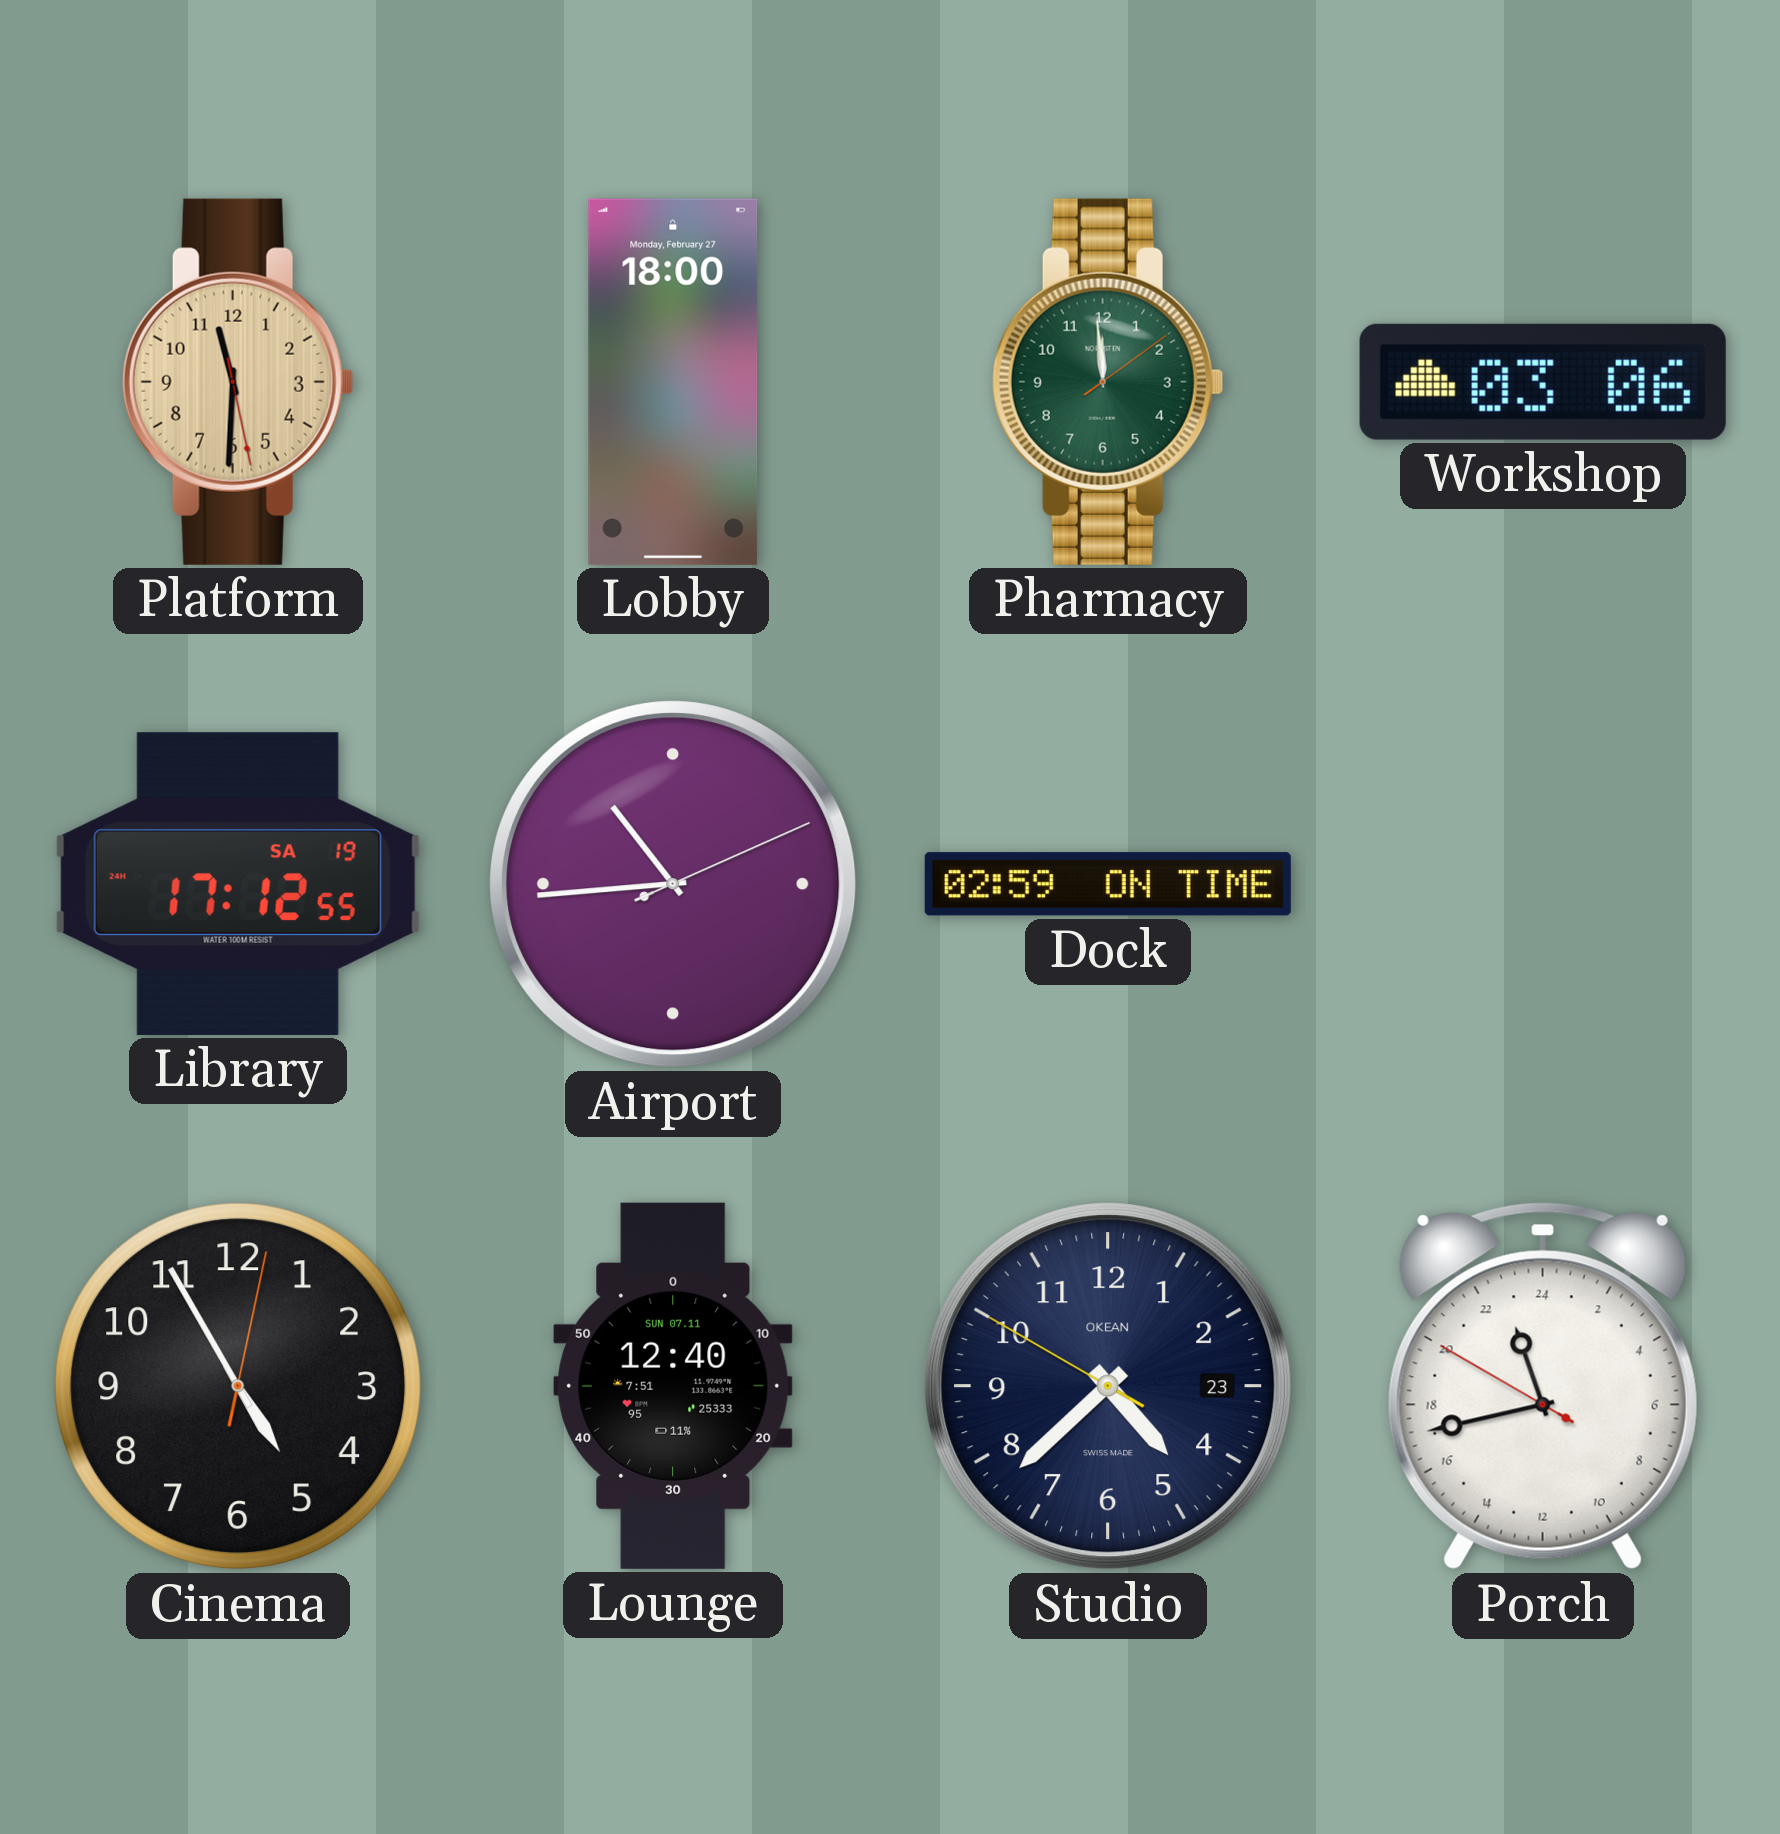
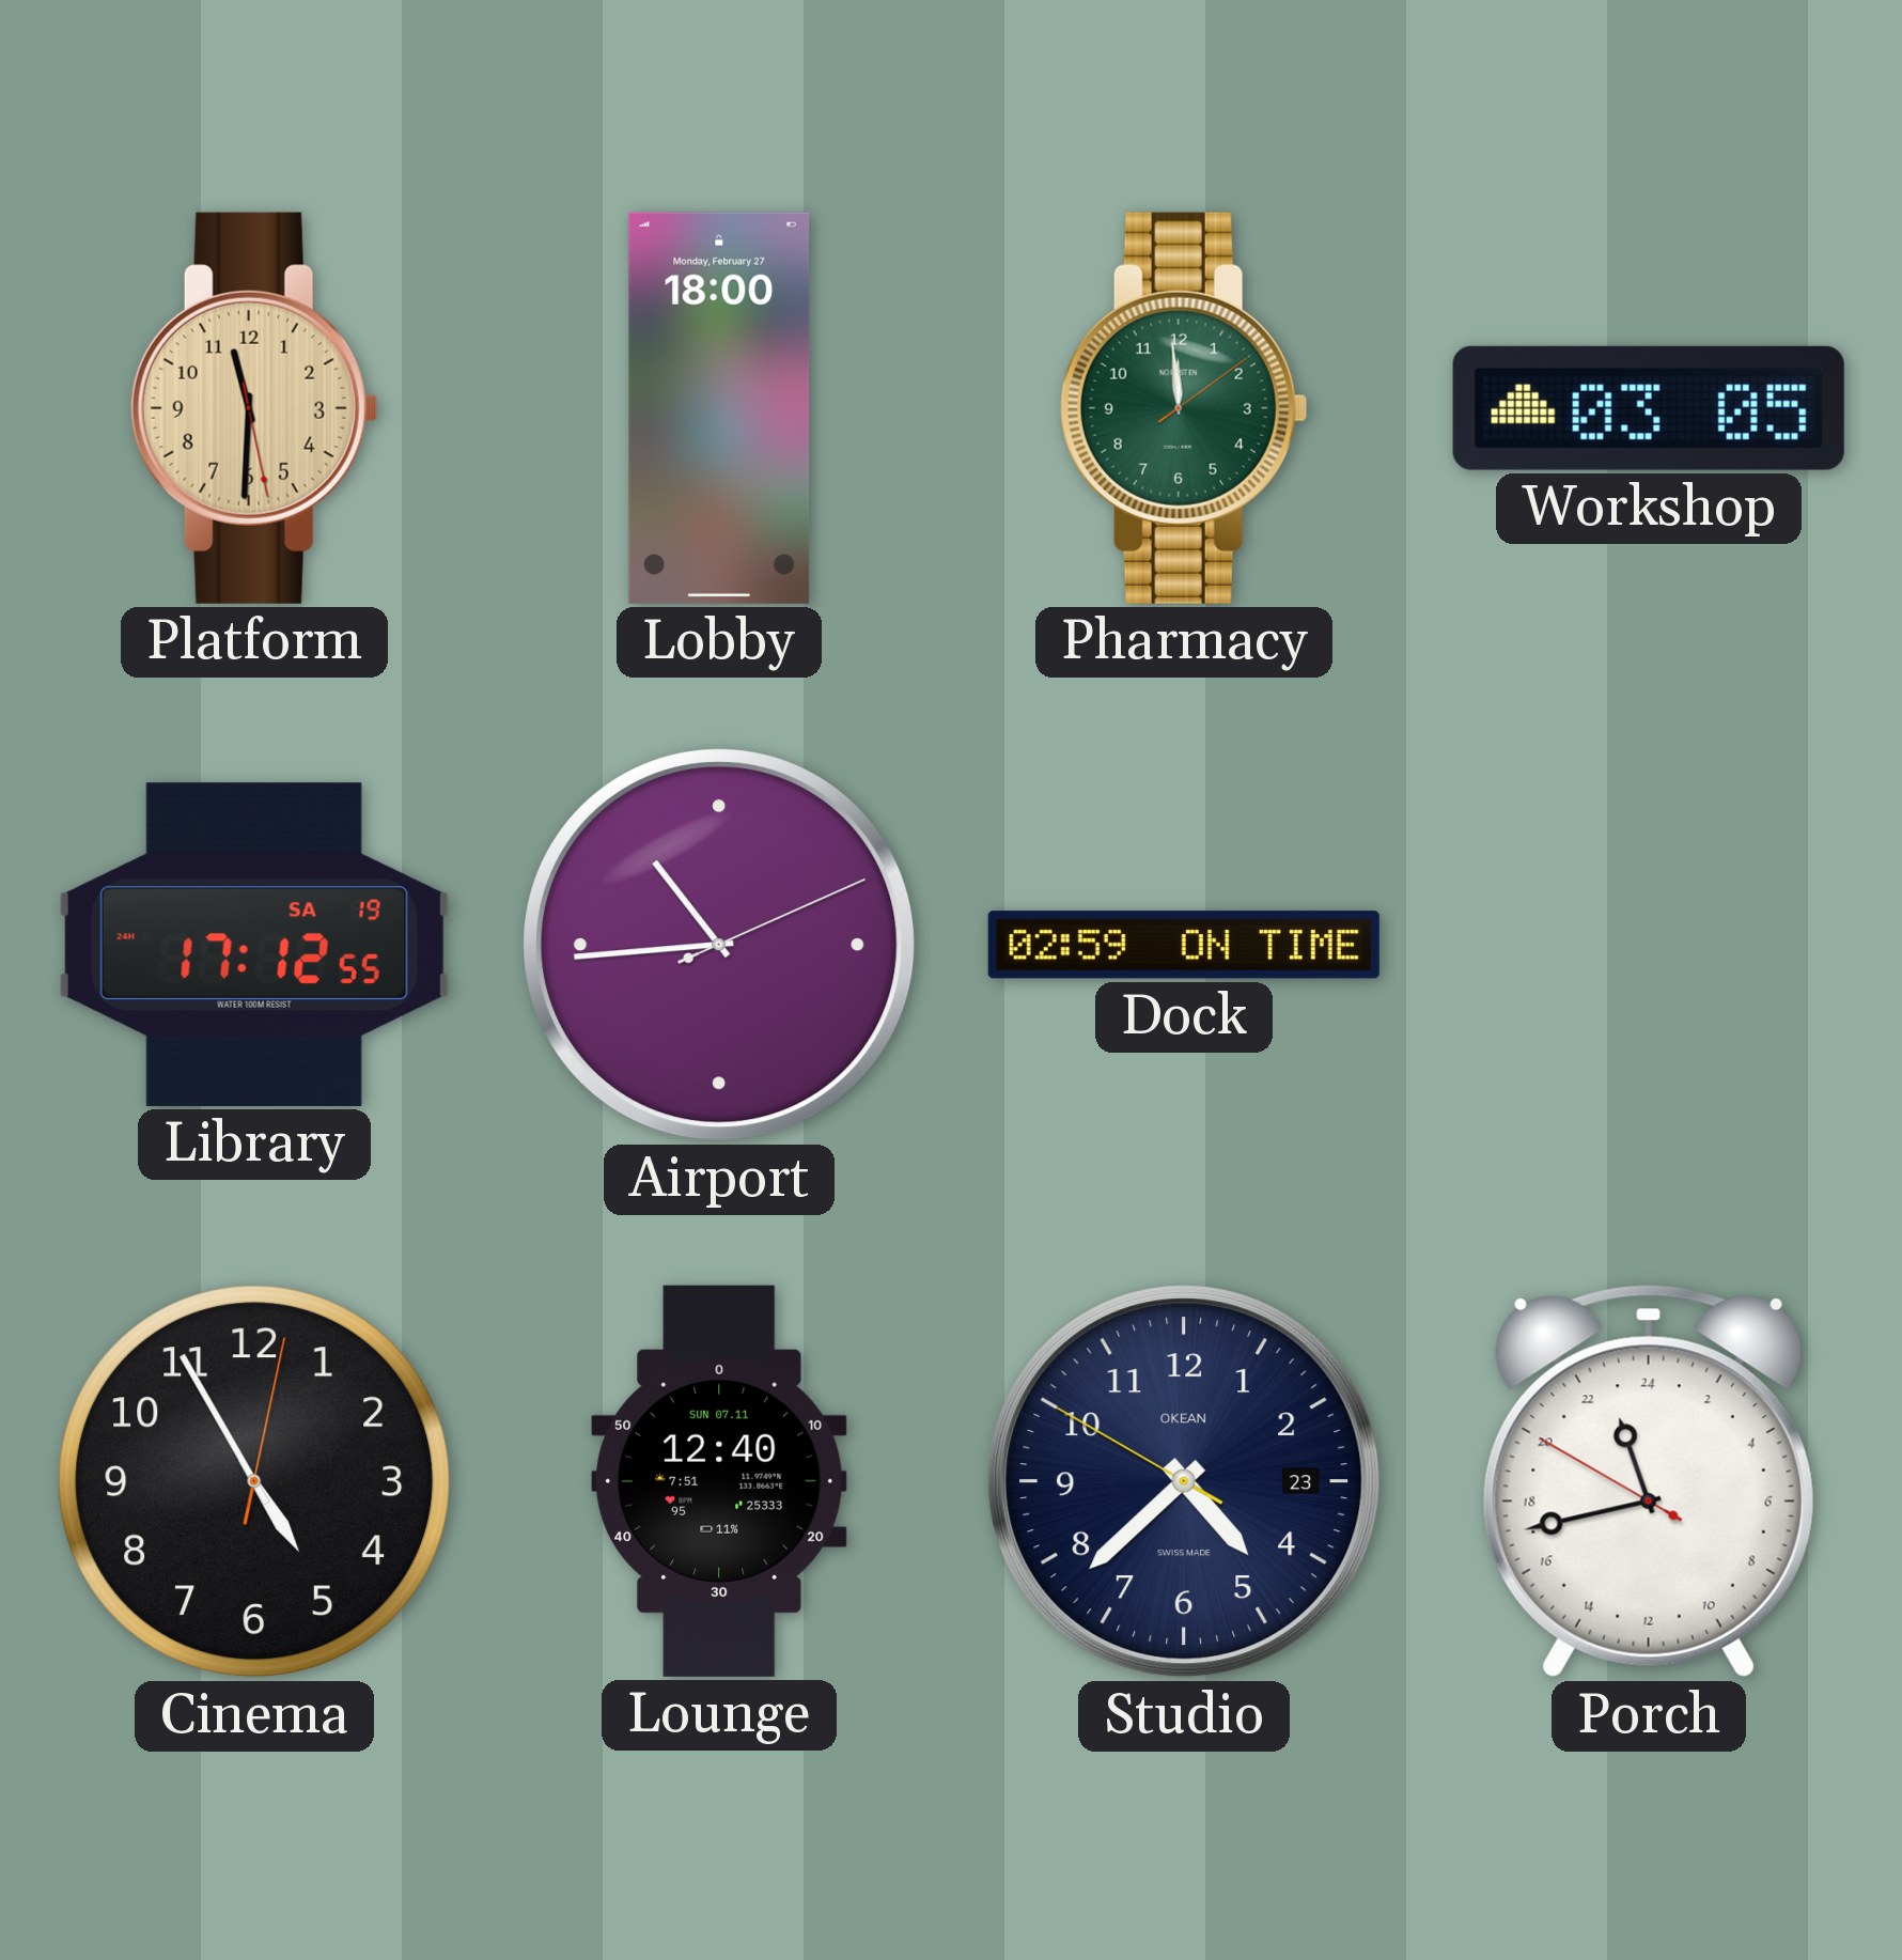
Workshop: 03:06 -> 03:05 (1649, 408)
